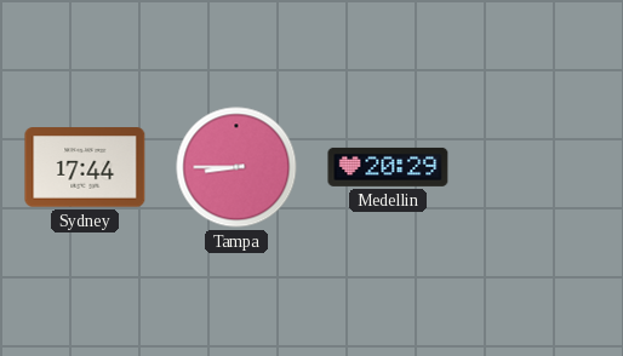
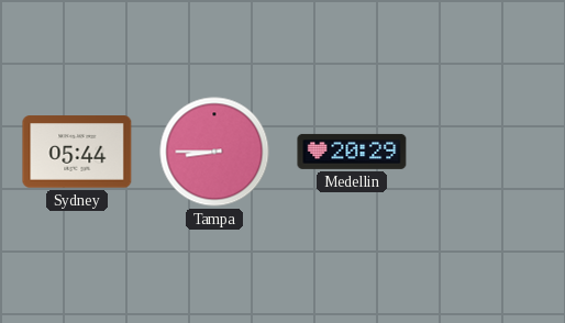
Sydney: 17:44 -> 05:44 (77, 152)
